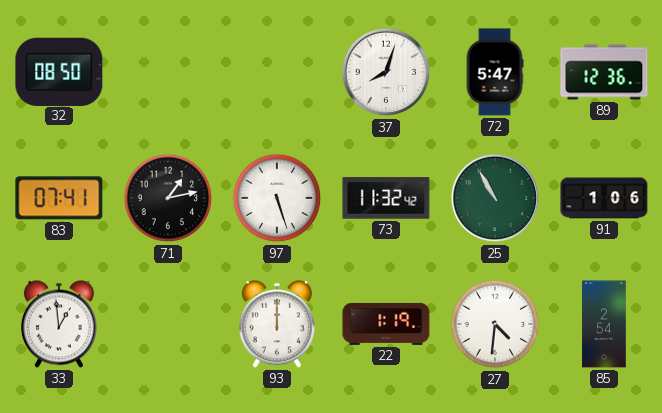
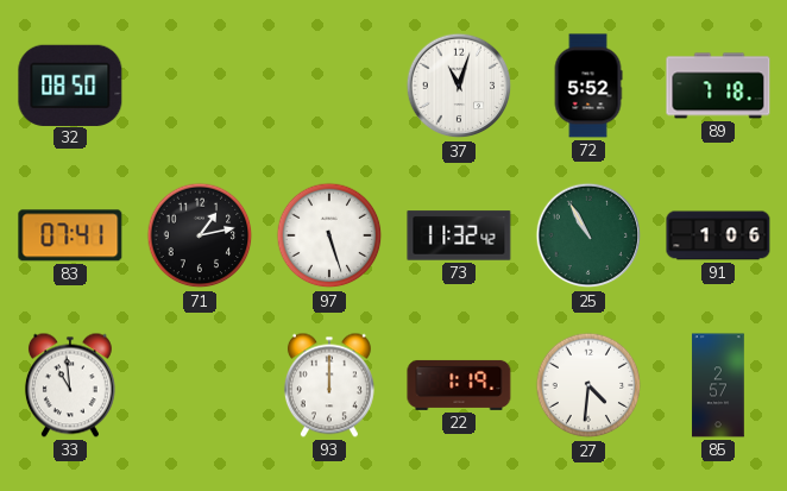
37: 8:03 -> 11:03 (459, 86)
72: 5:47 -> 5:52 (588, 86)
89: 12:36 -> 7:18 (718, 86)
33: 12:59 -> 10:59 (70, 385)
85: 2:54 -> 2:57 (718, 385)
